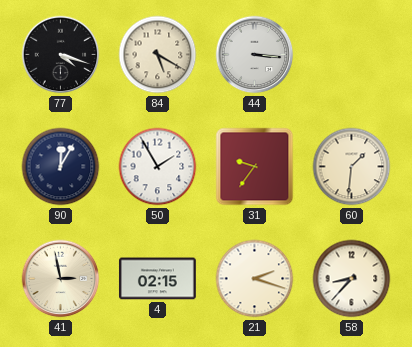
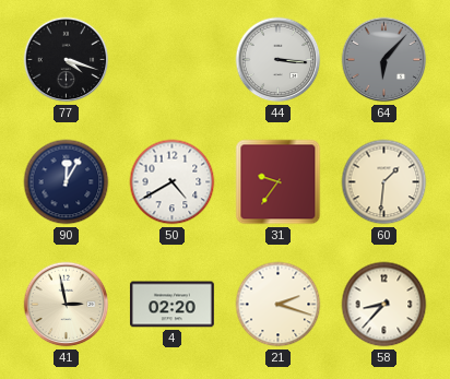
84: 5:20 -> none (158, 55)
64: none -> 6:07 (384, 60)
50: 1:55 -> 4:40 (173, 182)
4: 02:15 -> 02:20 (171, 305)
